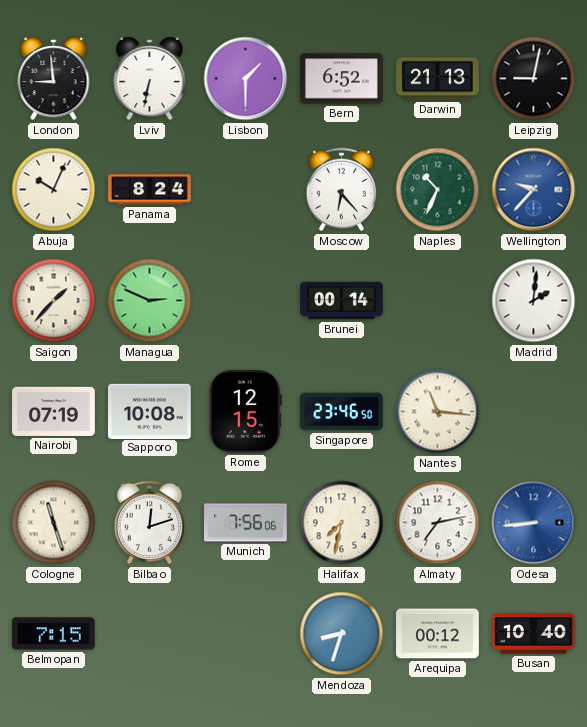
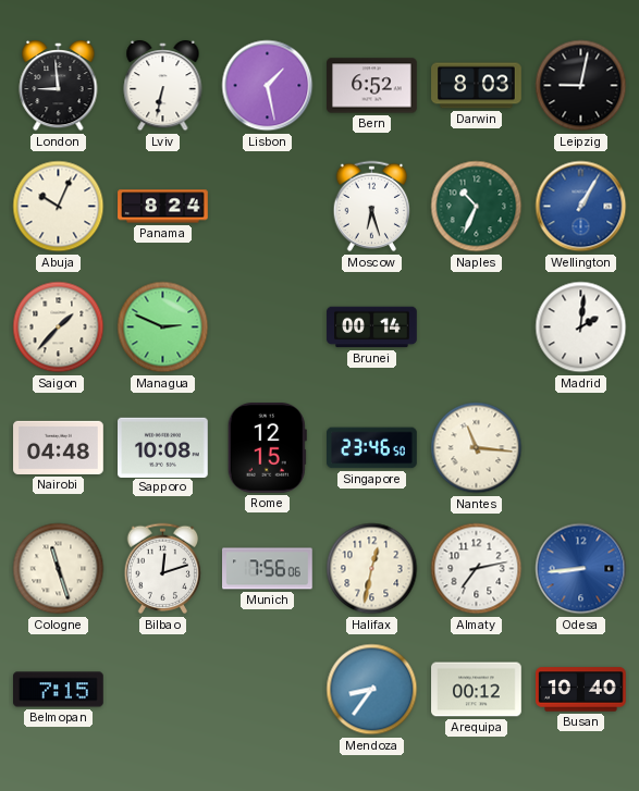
Lisbon: 1:30 -> 1:28 (268, 86)
Darwin: 21:13 -> 8:03 (477, 86)
Moscow: 6:23 -> 6:27 (372, 207)
Wellington: 9:37 -> 1:05 (581, 207)
Nairobi: 07:19 -> 04:48 (59, 447)
Halifax: 7:32 -> 12:32 (372, 569)
Mendoza: 8:33 -> 8:36 (372, 690)
